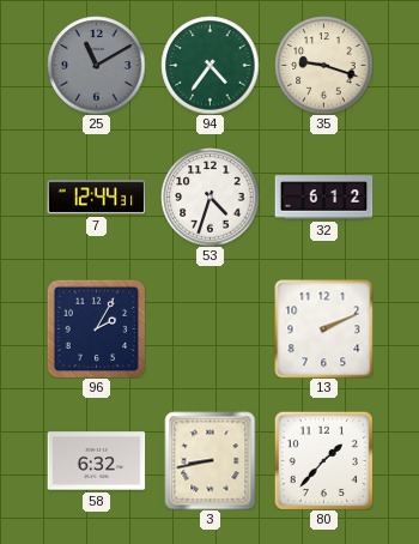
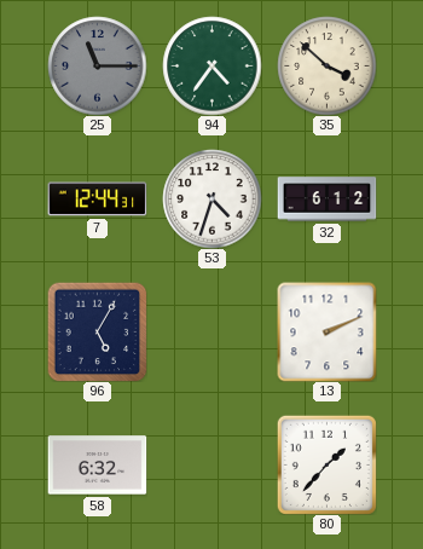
25: 11:10 -> 11:15 (97, 65)
35: 9:18 -> 3:52 (326, 65)
96: 2:05 -> 5:05 (97, 331)
3: 8:43 -> none (211, 460)
